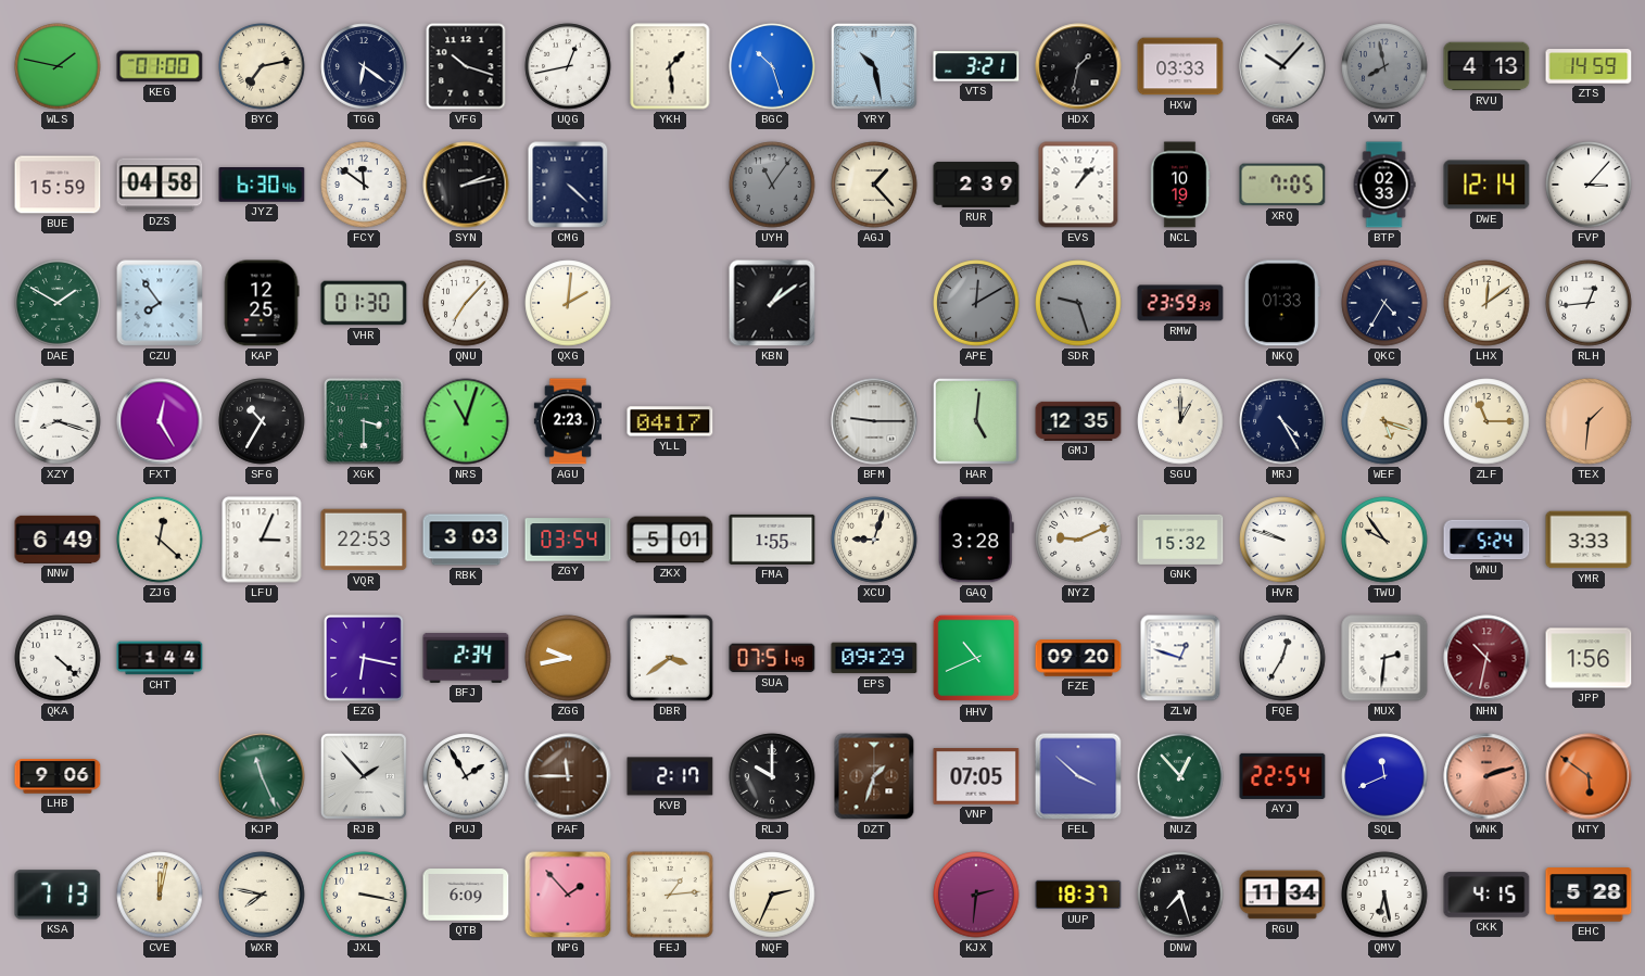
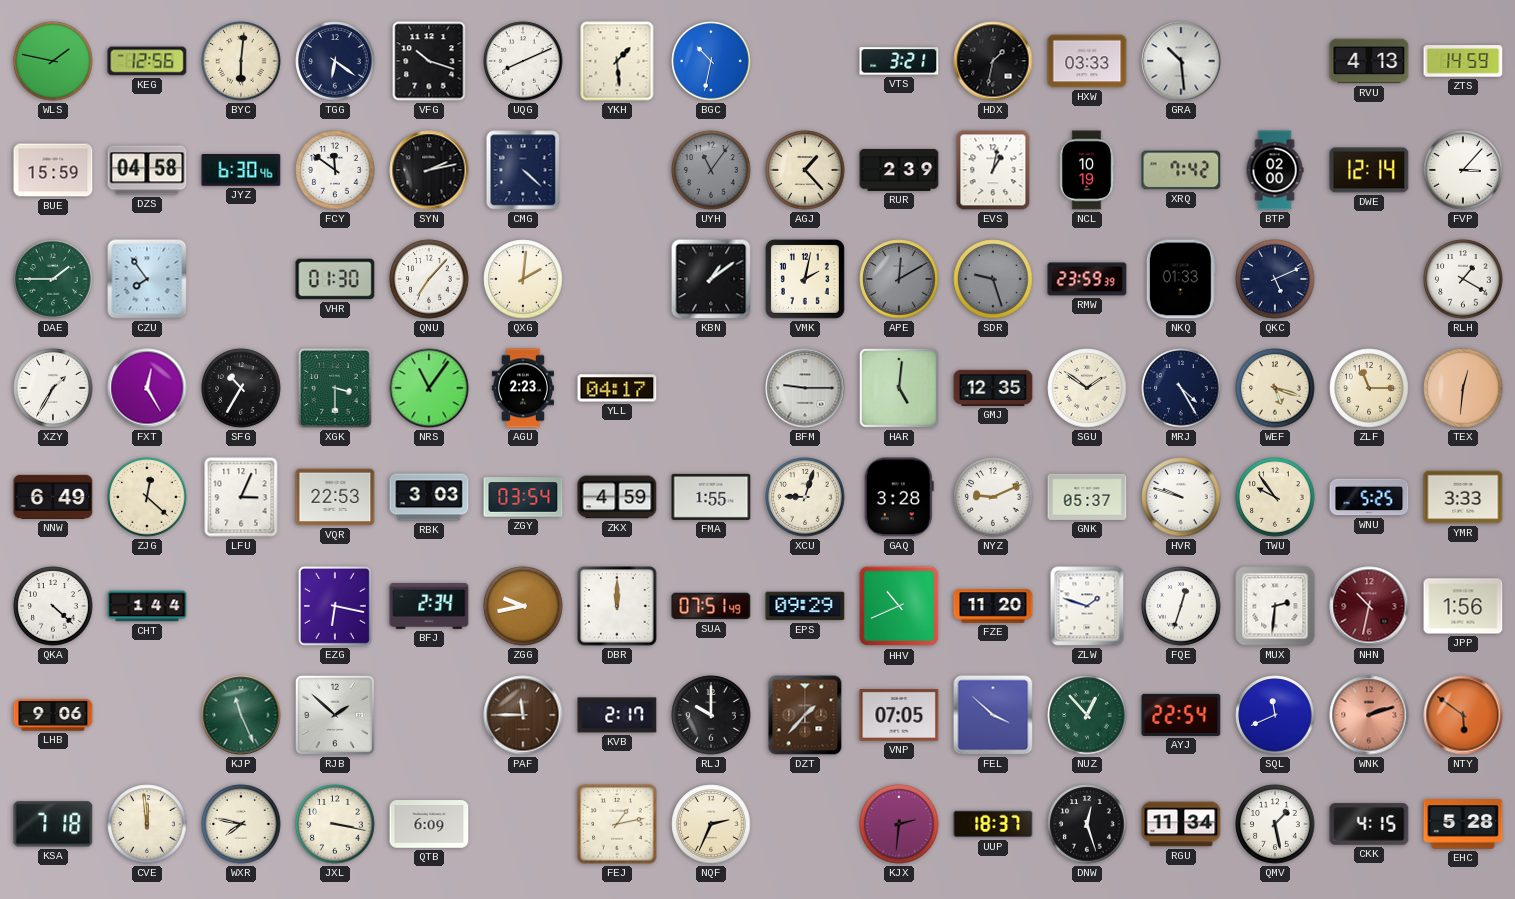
KEG: 01:00 -> 12:56 (147, 61)
BYC: 7:13 -> 6:01 (241, 61)
UQG: 12:43 -> 8:11 (523, 61)
BGC: 10:27 -> 10:32 (711, 61)
YRY: 10:28 -> none (874, 66)
GRA: 10:07 -> 10:29 (1181, 61)
VWT: 7:58 -> none (1384, 66)
EVS: 1:07 -> 1:02 (993, 170)
XRQ: 7:05 -> 7:42 (1181, 170)
BTP: 02:33 -> 02:00 (1275, 170)
DAE: 1:50 -> 1:45 (53, 279)
KAP: 12:25 -> none (262, 303)
VMK: none -> 2:02 (805, 279)
QKC: 4:35 -> 5:11 (1275, 279)
LHX: 12:09 -> none (1486, 303)
RLH: 12:44 -> 1:20 (1463, 279)
XZY: 8:18 -> 1:35 (53, 388)
NRS: 11:03 -> 11:06 (429, 388)
SGU: 1:00 -> 1:51 (1087, 388)
TEX: 1:31 -> 12:31 (1463, 388)
ZKX: 5:01 -> 4:59 (617, 497)
GNK: 15:32 -> 05:37 (1087, 497)
WNU: 5:24 -> 5:25 (1369, 497)
DBR: 3:39 -> 12:00 (617, 606)
FZE: 09:20 -> 11:20 (993, 606)
ZLW: 12:48 -> 1:48 (1087, 606)
FQE: 12:35 -> 12:33 (1181, 606)
RJB: 1:53 -> 1:52 (335, 715)
PUJ: 1:55 -> none (466, 776)
DZT: 1:33 -> 1:37 (805, 715)
KSA: 7:13 -> 7:18 (53, 824)
CVE: 12:02 -> 11:59 (147, 824)
NPG: 1:53 -> none (568, 895)
FEJ: 1:14 -> 1:13 (617, 824)
DNW: 7:27 -> 12:27 (1087, 824)
QMV: 6:28 -> 1:28 (1275, 824)
